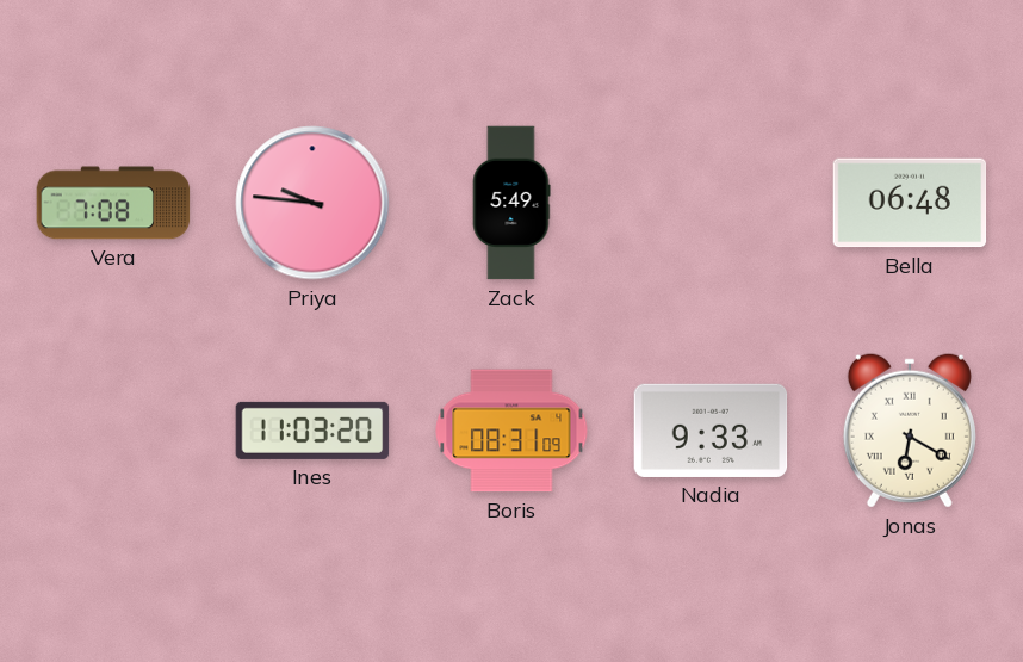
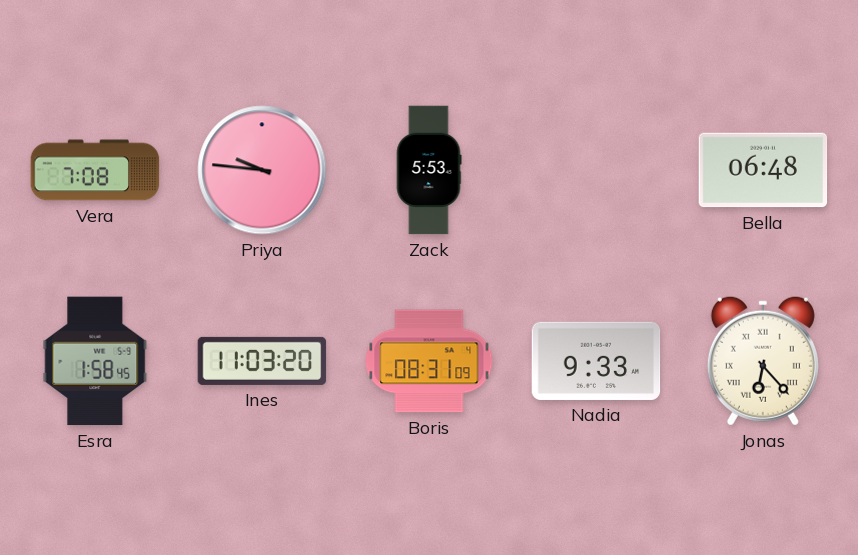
Zack: 5:49 -> 5:53 (429, 170)
Esra: none -> 1:58 (95, 361)
Jonas: 6:20 -> 6:23 (763, 361)
